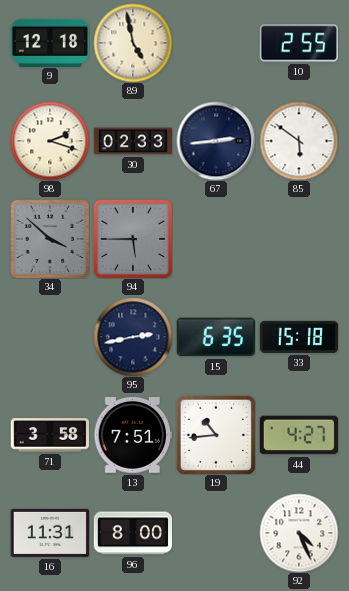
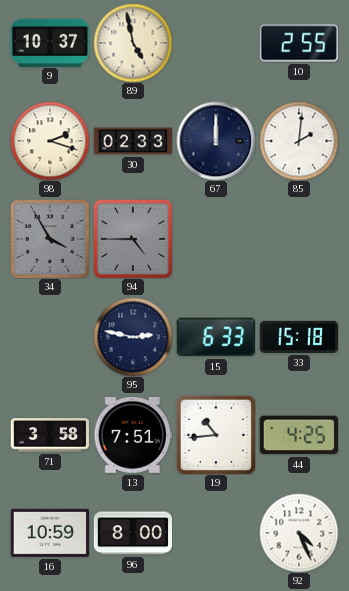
9: 12:18 -> 10:37 (50, 42)
67: 2:44 -> 12:00 (216, 141)
85: 5:51 -> 2:01 (299, 141)
34: 3:52 -> 3:55 (49, 238)
94: 5:45 -> 4:45 (132, 238)
95: 2:43 -> 2:47 (133, 337)
15: 6:35 -> 6:33 (216, 337)
44: 4:27 -> 4:25 (299, 435)
16: 11:31 -> 10:59 (49, 533)
